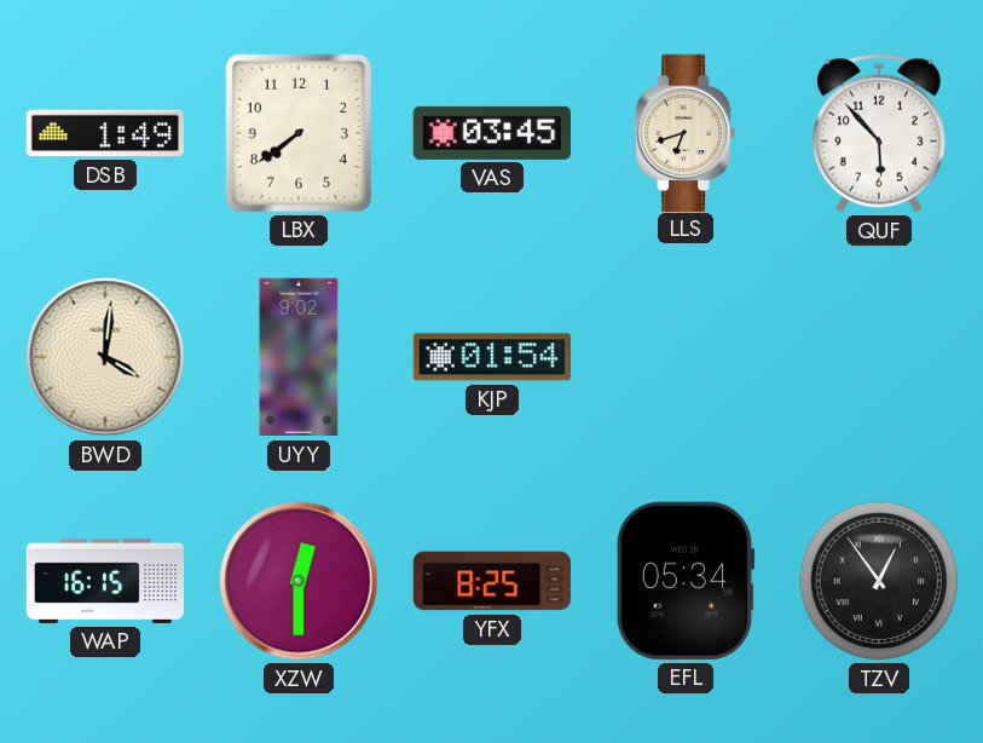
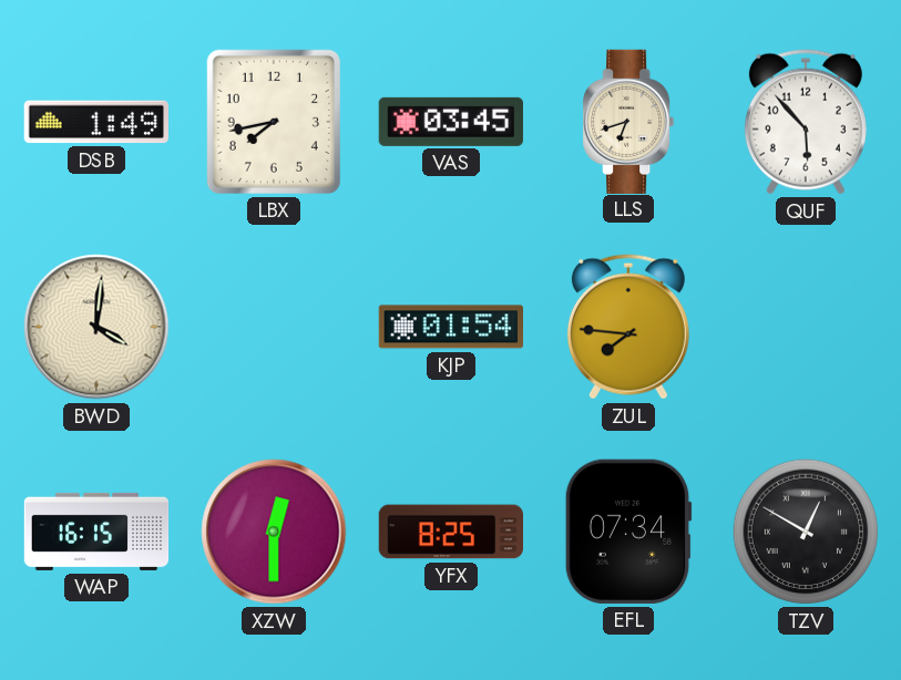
LBX: 7:39 -> 7:43 (274, 122)
UYY: 9:02 -> none (299, 357)
ZUL: none -> 7:46 (628, 327)
EFL: 05:34 -> 07:34 (628, 532)
TZV: 12:54 -> 12:50 (806, 532)
